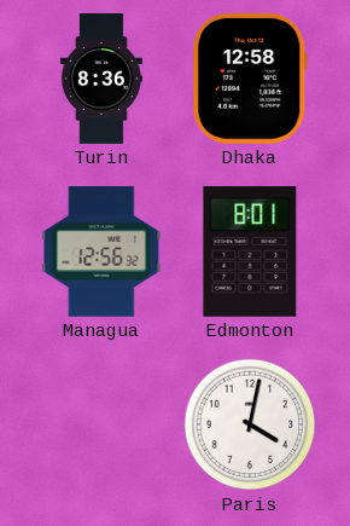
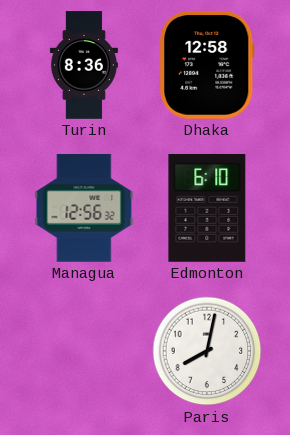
Edmonton: 8:01 -> 6:10 (207, 208)
Paris: 4:02 -> 8:02 (207, 351)
